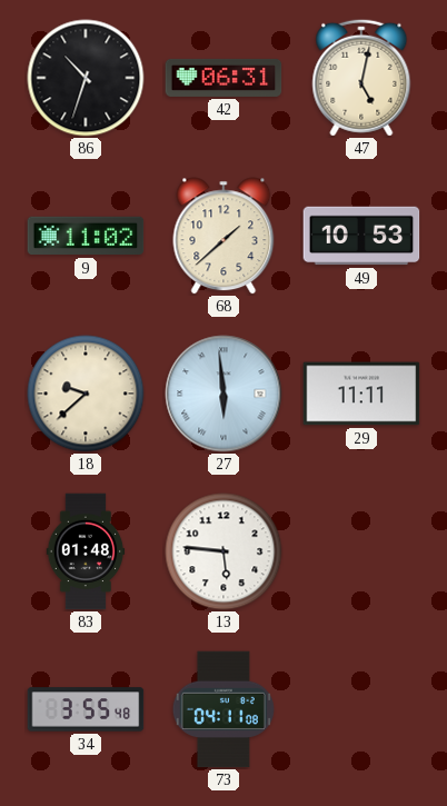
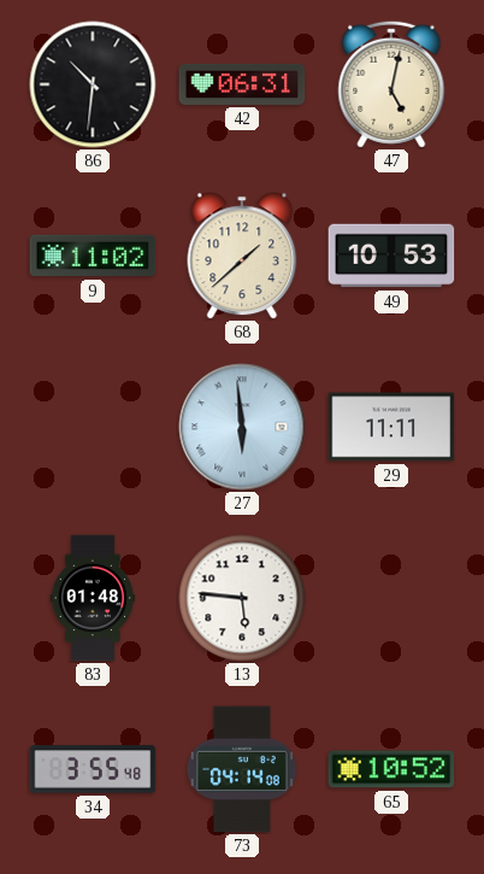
86: 10:33 -> 10:31 (93, 84)
18: 9:38 -> none (86, 394)
73: 04:11 -> 04:14 (242, 769)
65: none -> 10:52 (391, 769)
